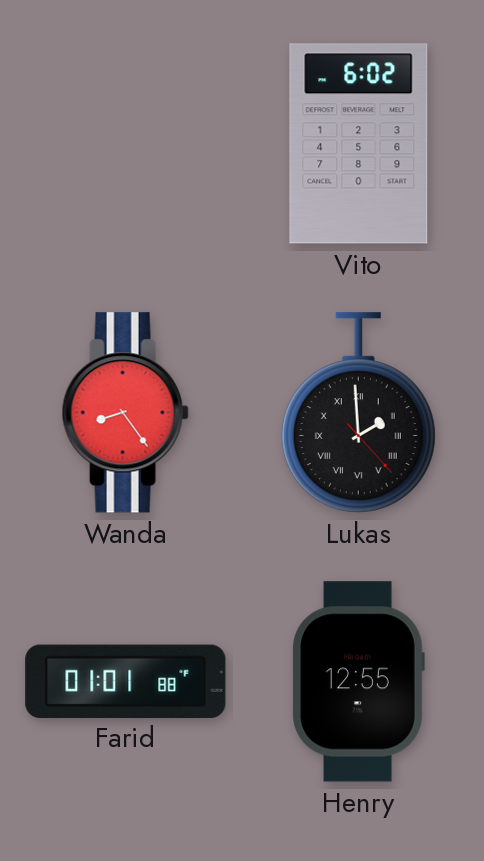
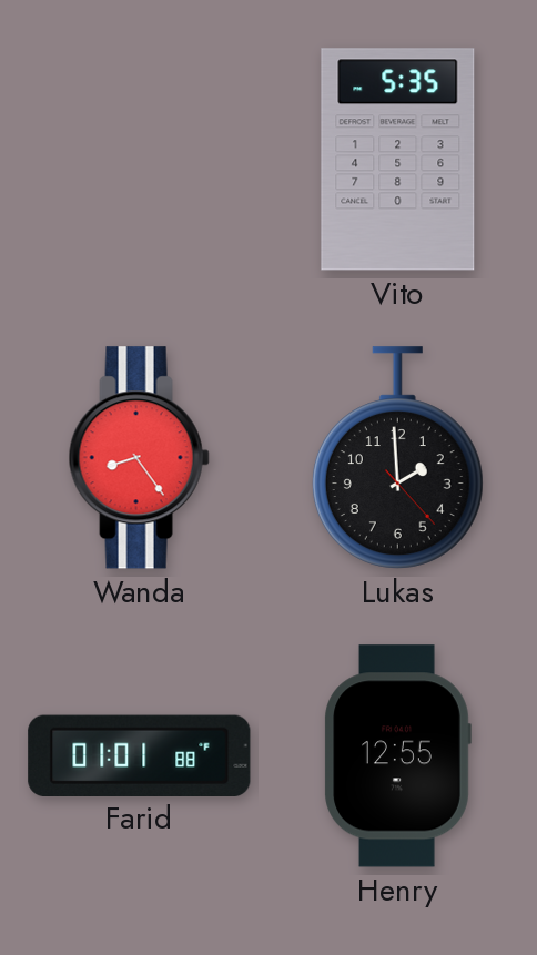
Vito: 6:02 -> 5:35 (398, 160)
Lukas numerals: Roman -> Arabic (397, 458)
